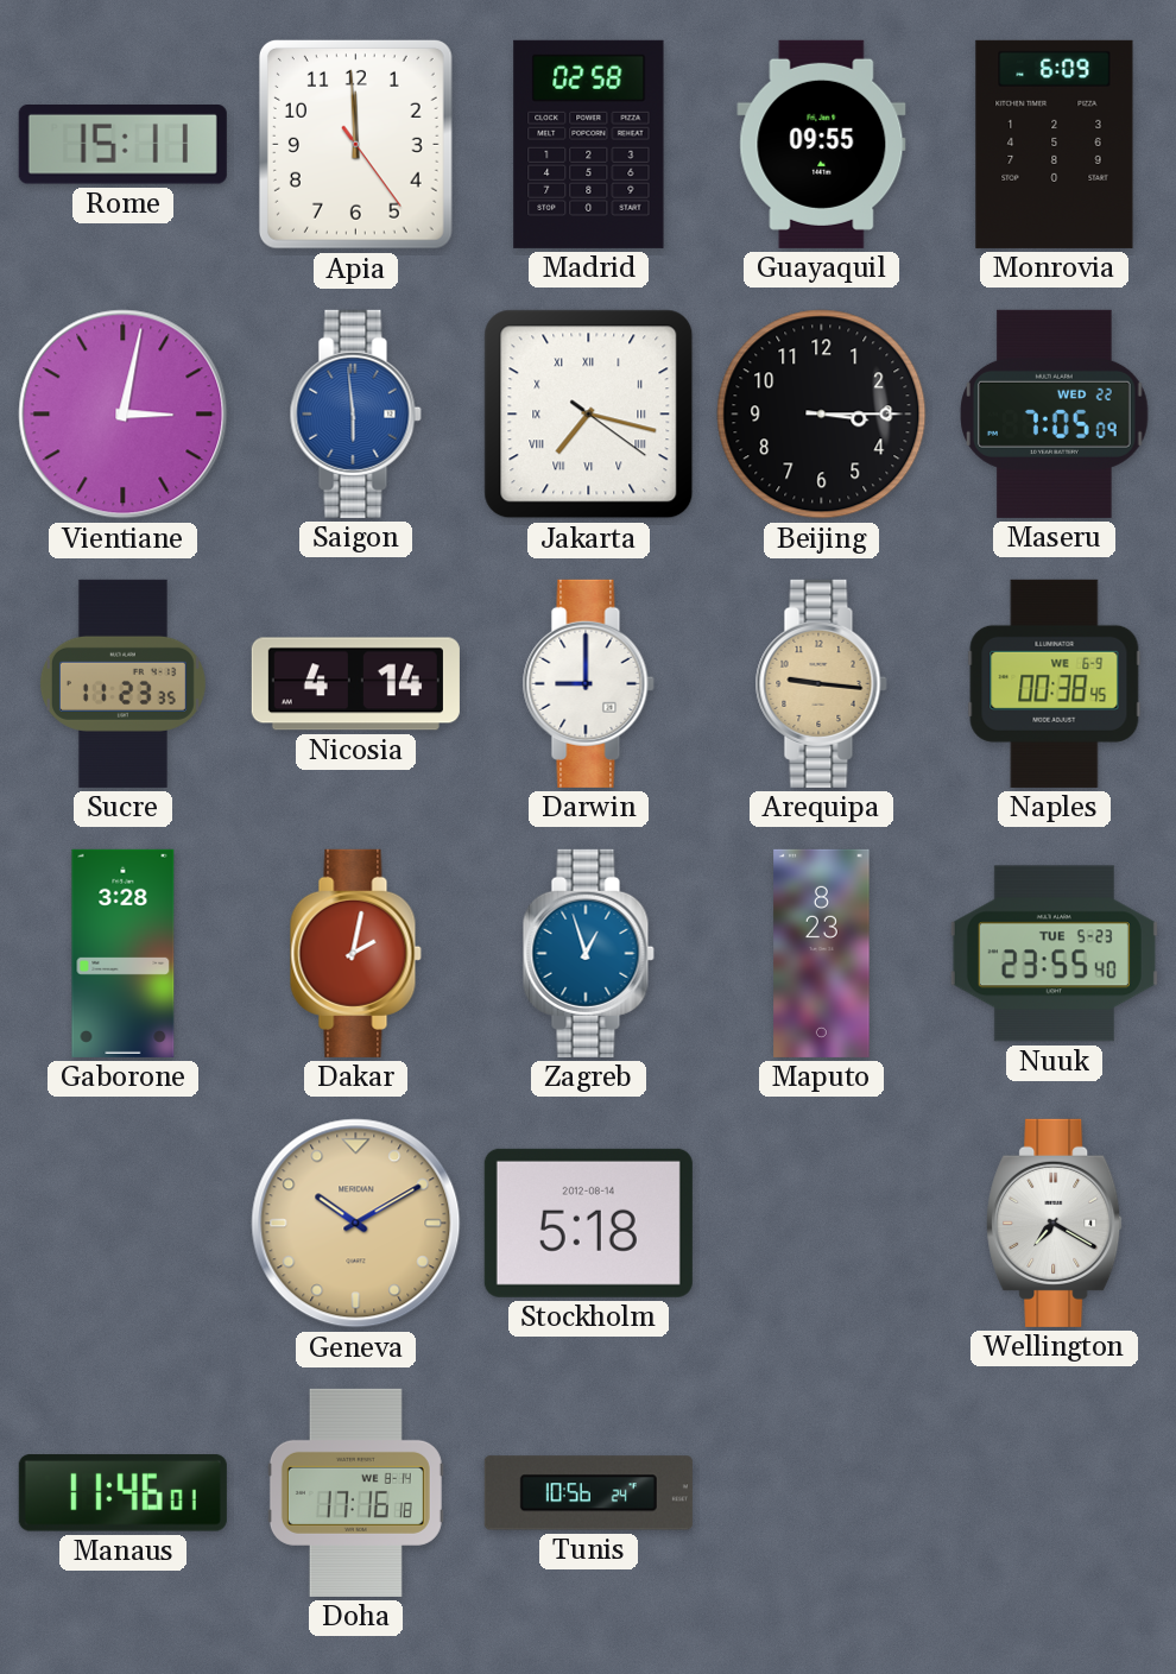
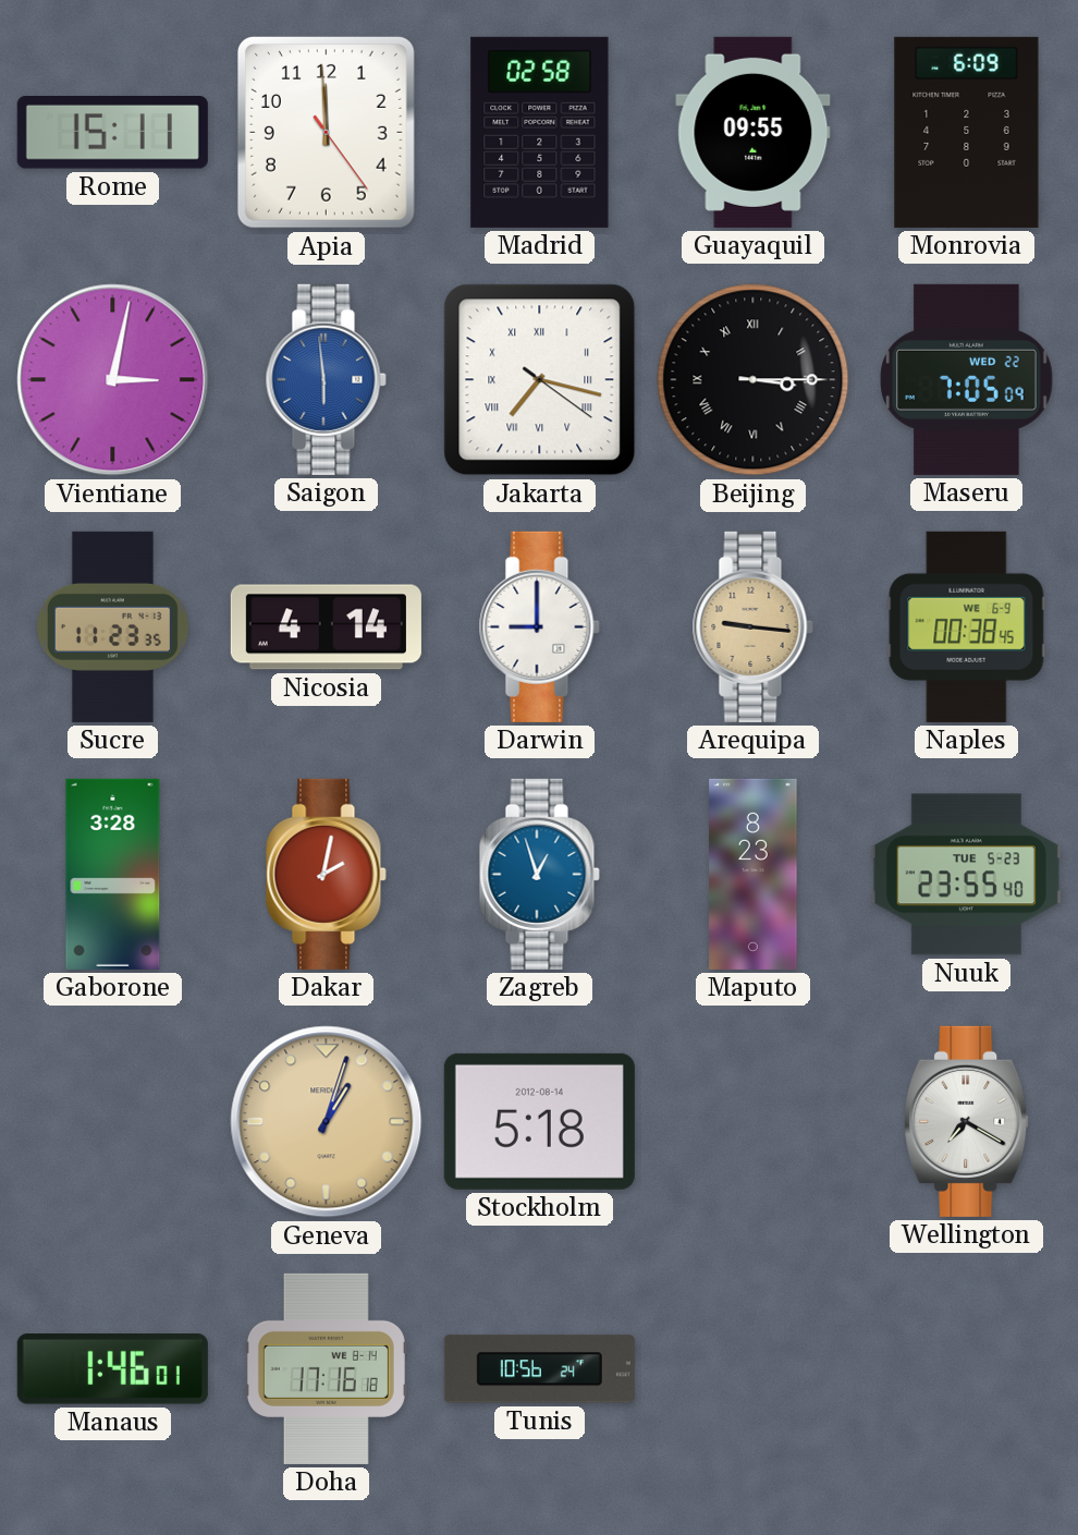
Beijing numerals: Arabic -> Roman (754, 380)
Geneva: 10:10 -> 1:03 (327, 1122)
Manaus: 11:46 -> 1:46 (112, 1369)
